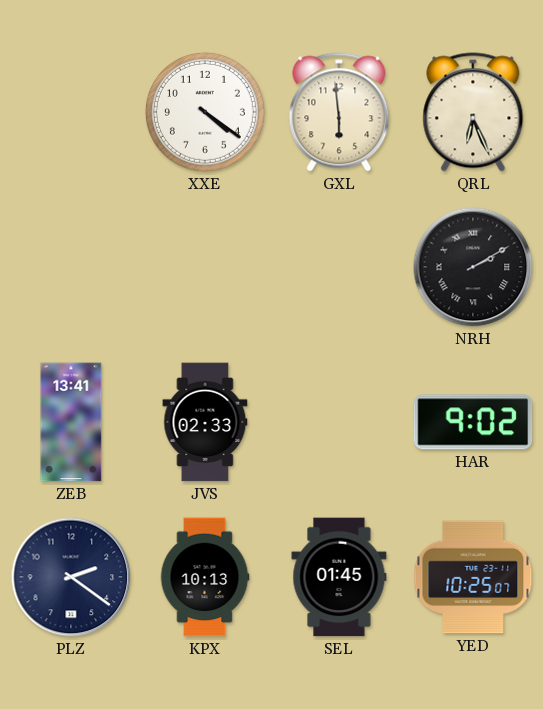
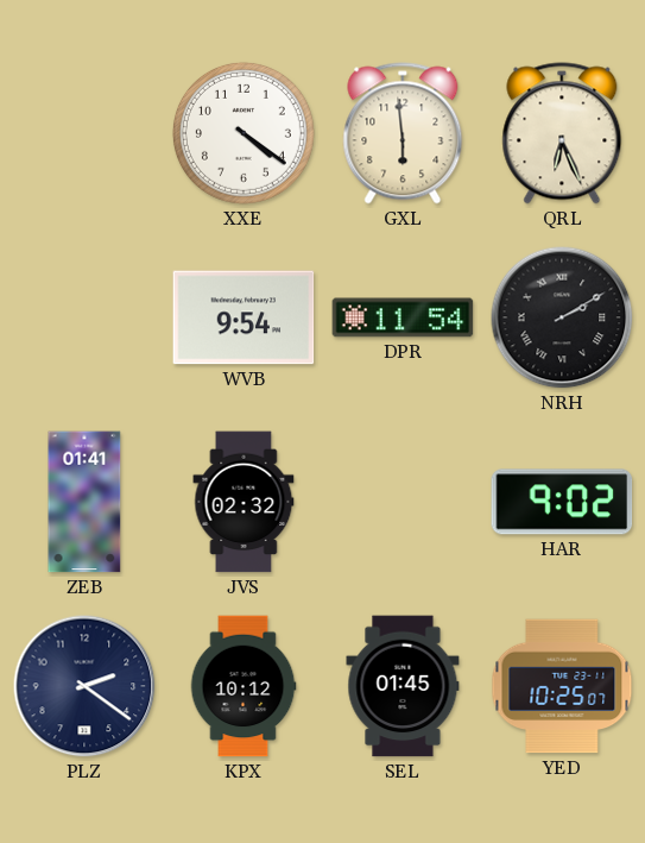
WVB: none -> 9:54 (244, 317)
DPR: none -> 11:54 (403, 317)
ZEB: 13:41 -> 01:41 (84, 502)
JVS: 02:33 -> 02:32 (244, 502)
KPX: 10:13 -> 10:12 (244, 686)
